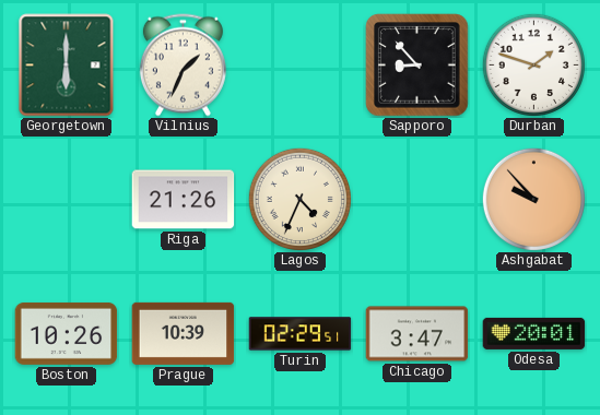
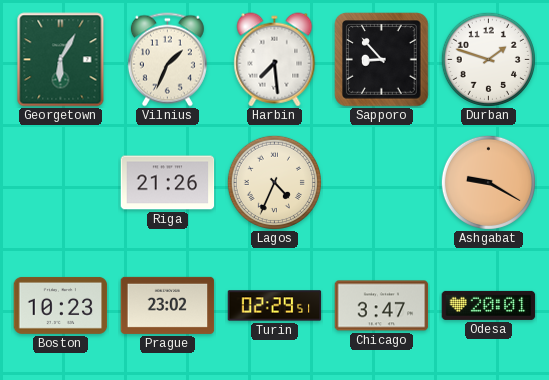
Georgetown: 6:00 -> 6:05 (61, 60)
Harbin: none -> 7:29 (275, 60)
Ashgabat: 9:53 -> 9:20 (488, 182)
Boston: 10:26 -> 10:23 (61, 305)
Prague: 10:39 -> 23:02 (168, 305)
